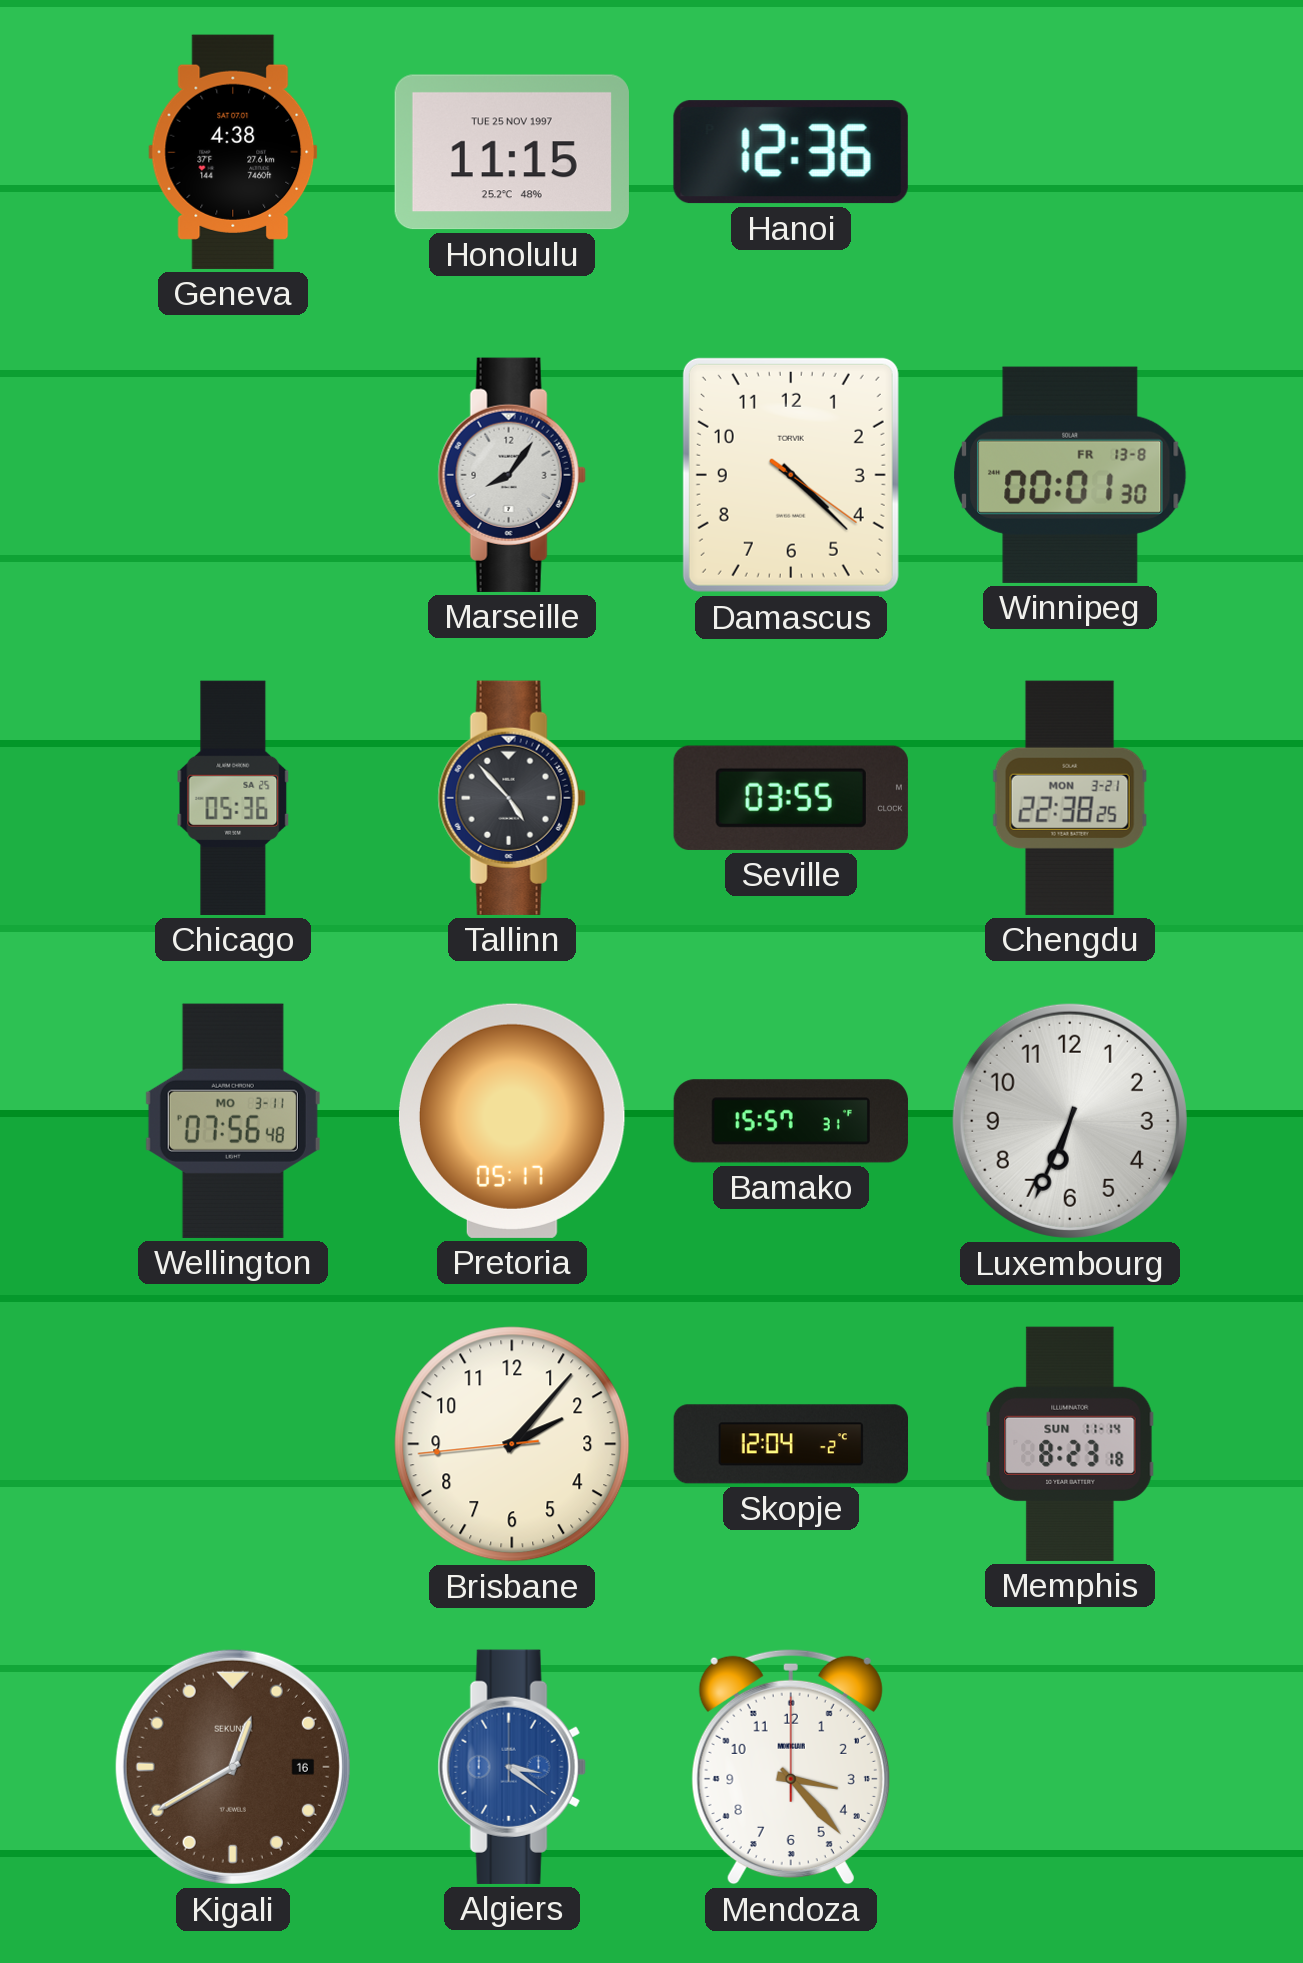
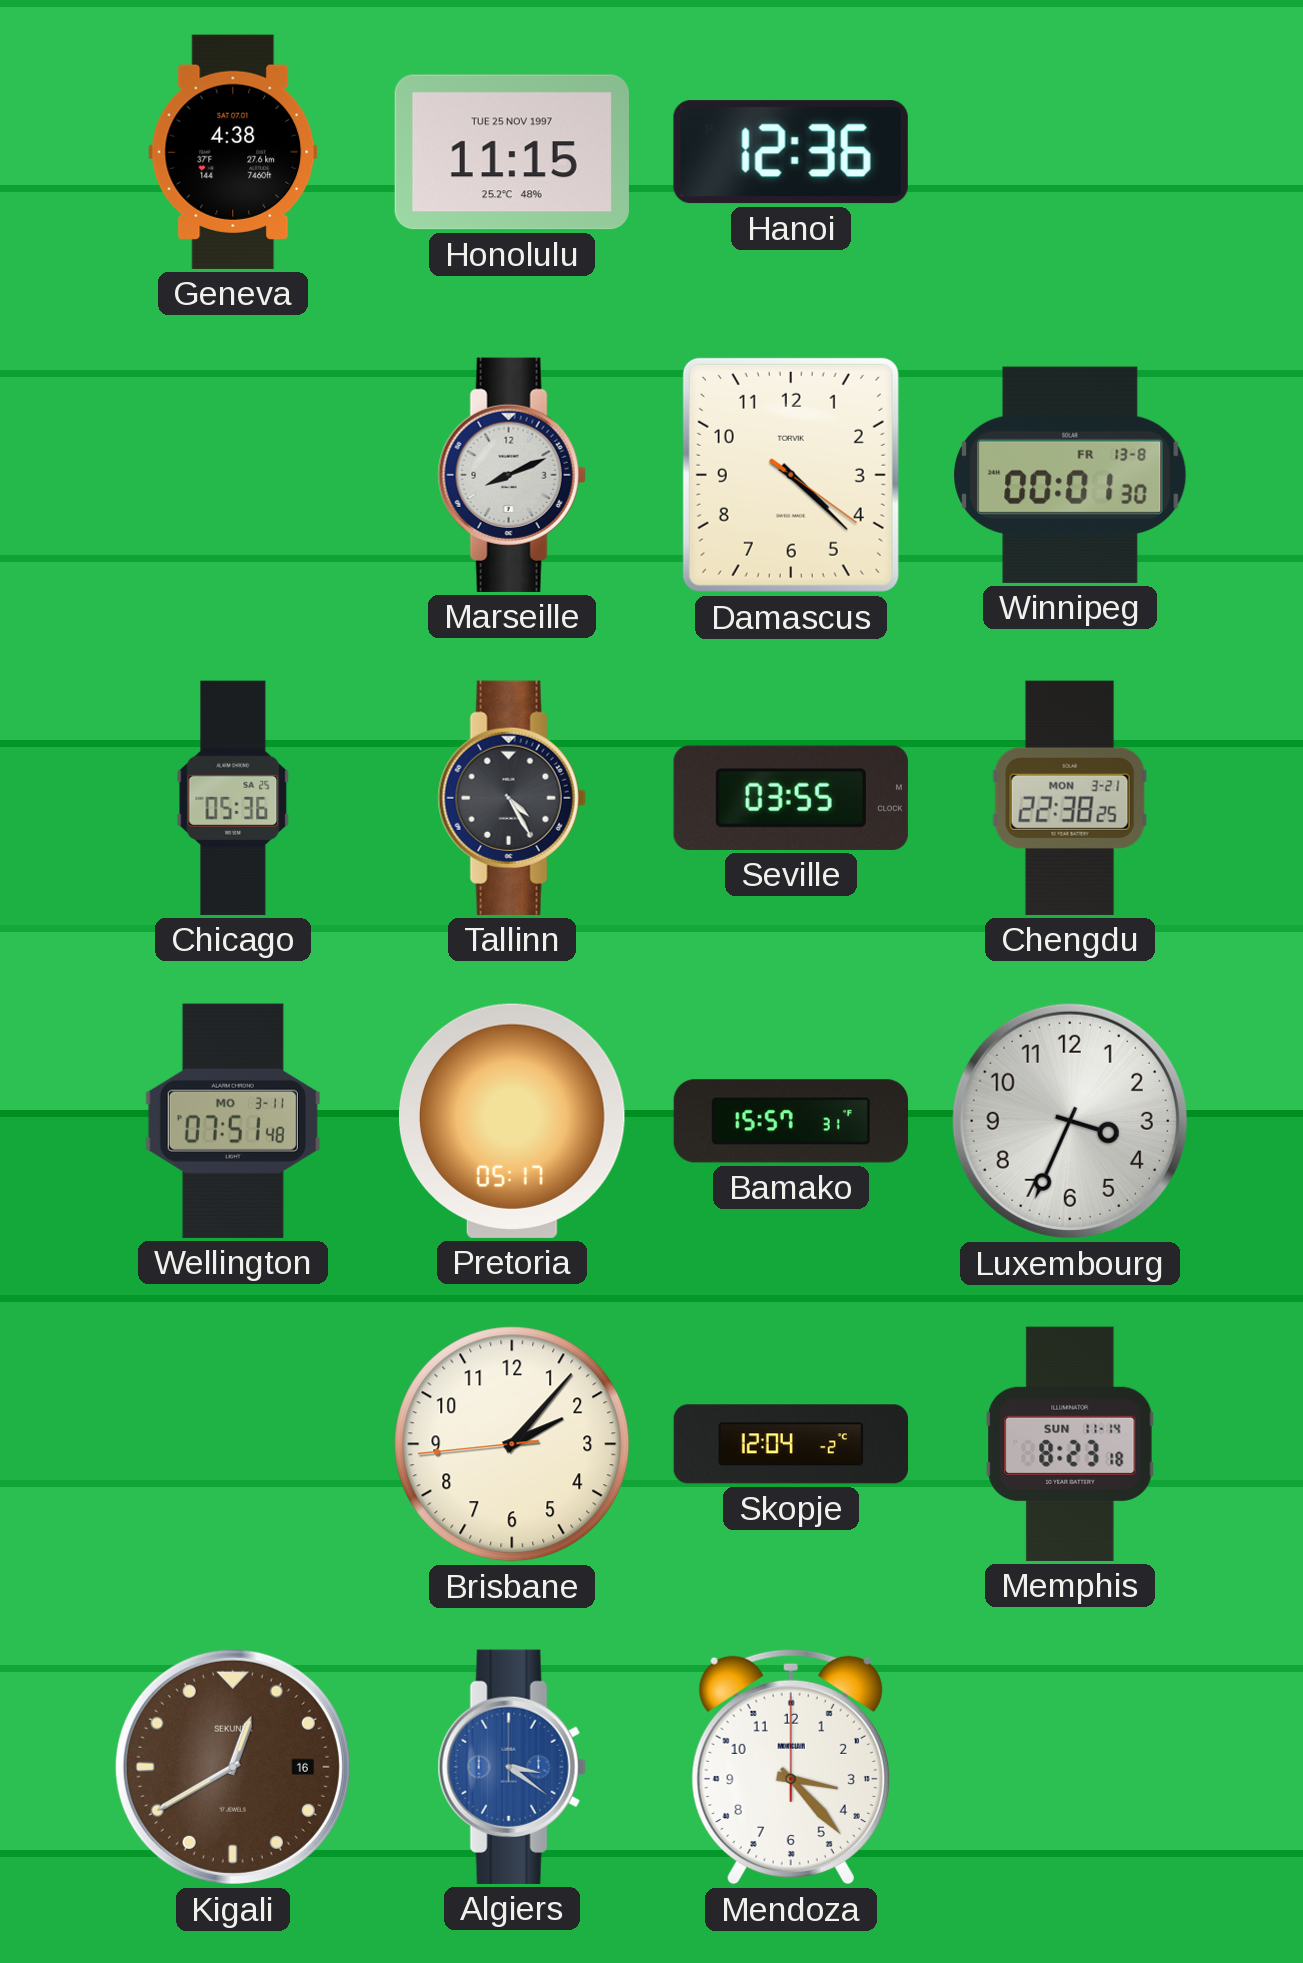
Marseille: 8:06 -> 8:11 (512, 475)
Tallinn: 4:53 -> 4:25 (512, 798)
Wellington: 07:56 -> 07:51 (233, 1121)
Luxembourg: 6:34 -> 3:34 (1070, 1121)
